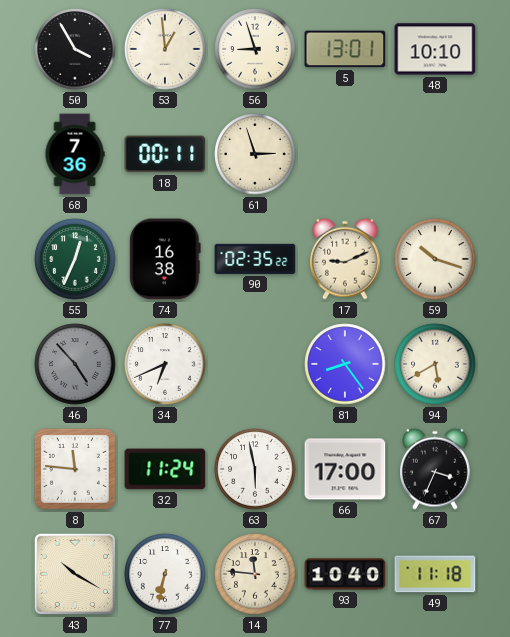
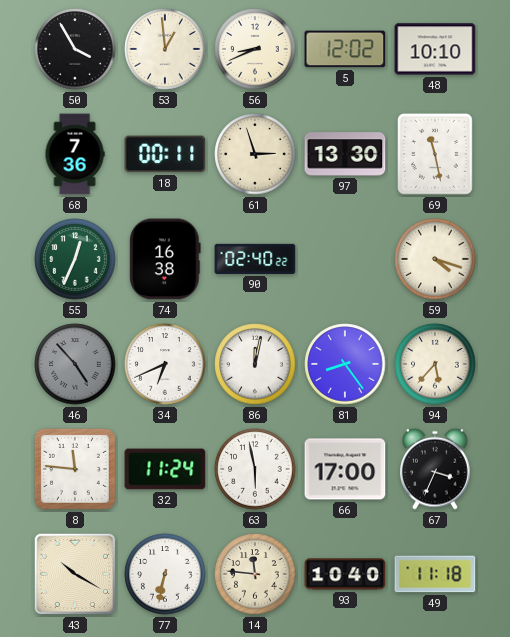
56: 8:57 -> 8:41 (255, 49)
5: 13:01 -> 12:02 (345, 49)
97: none -> 13:30 (345, 154)
69: none -> 11:28 (436, 154)
90: 02:35 -> 02:40 (255, 259)
17: 9:11 -> none (345, 259)
59: 10:18 -> 4:18 (435, 259)
86: none -> 12:02 (255, 364)
94: 5:40 -> 5:37 (435, 364)
